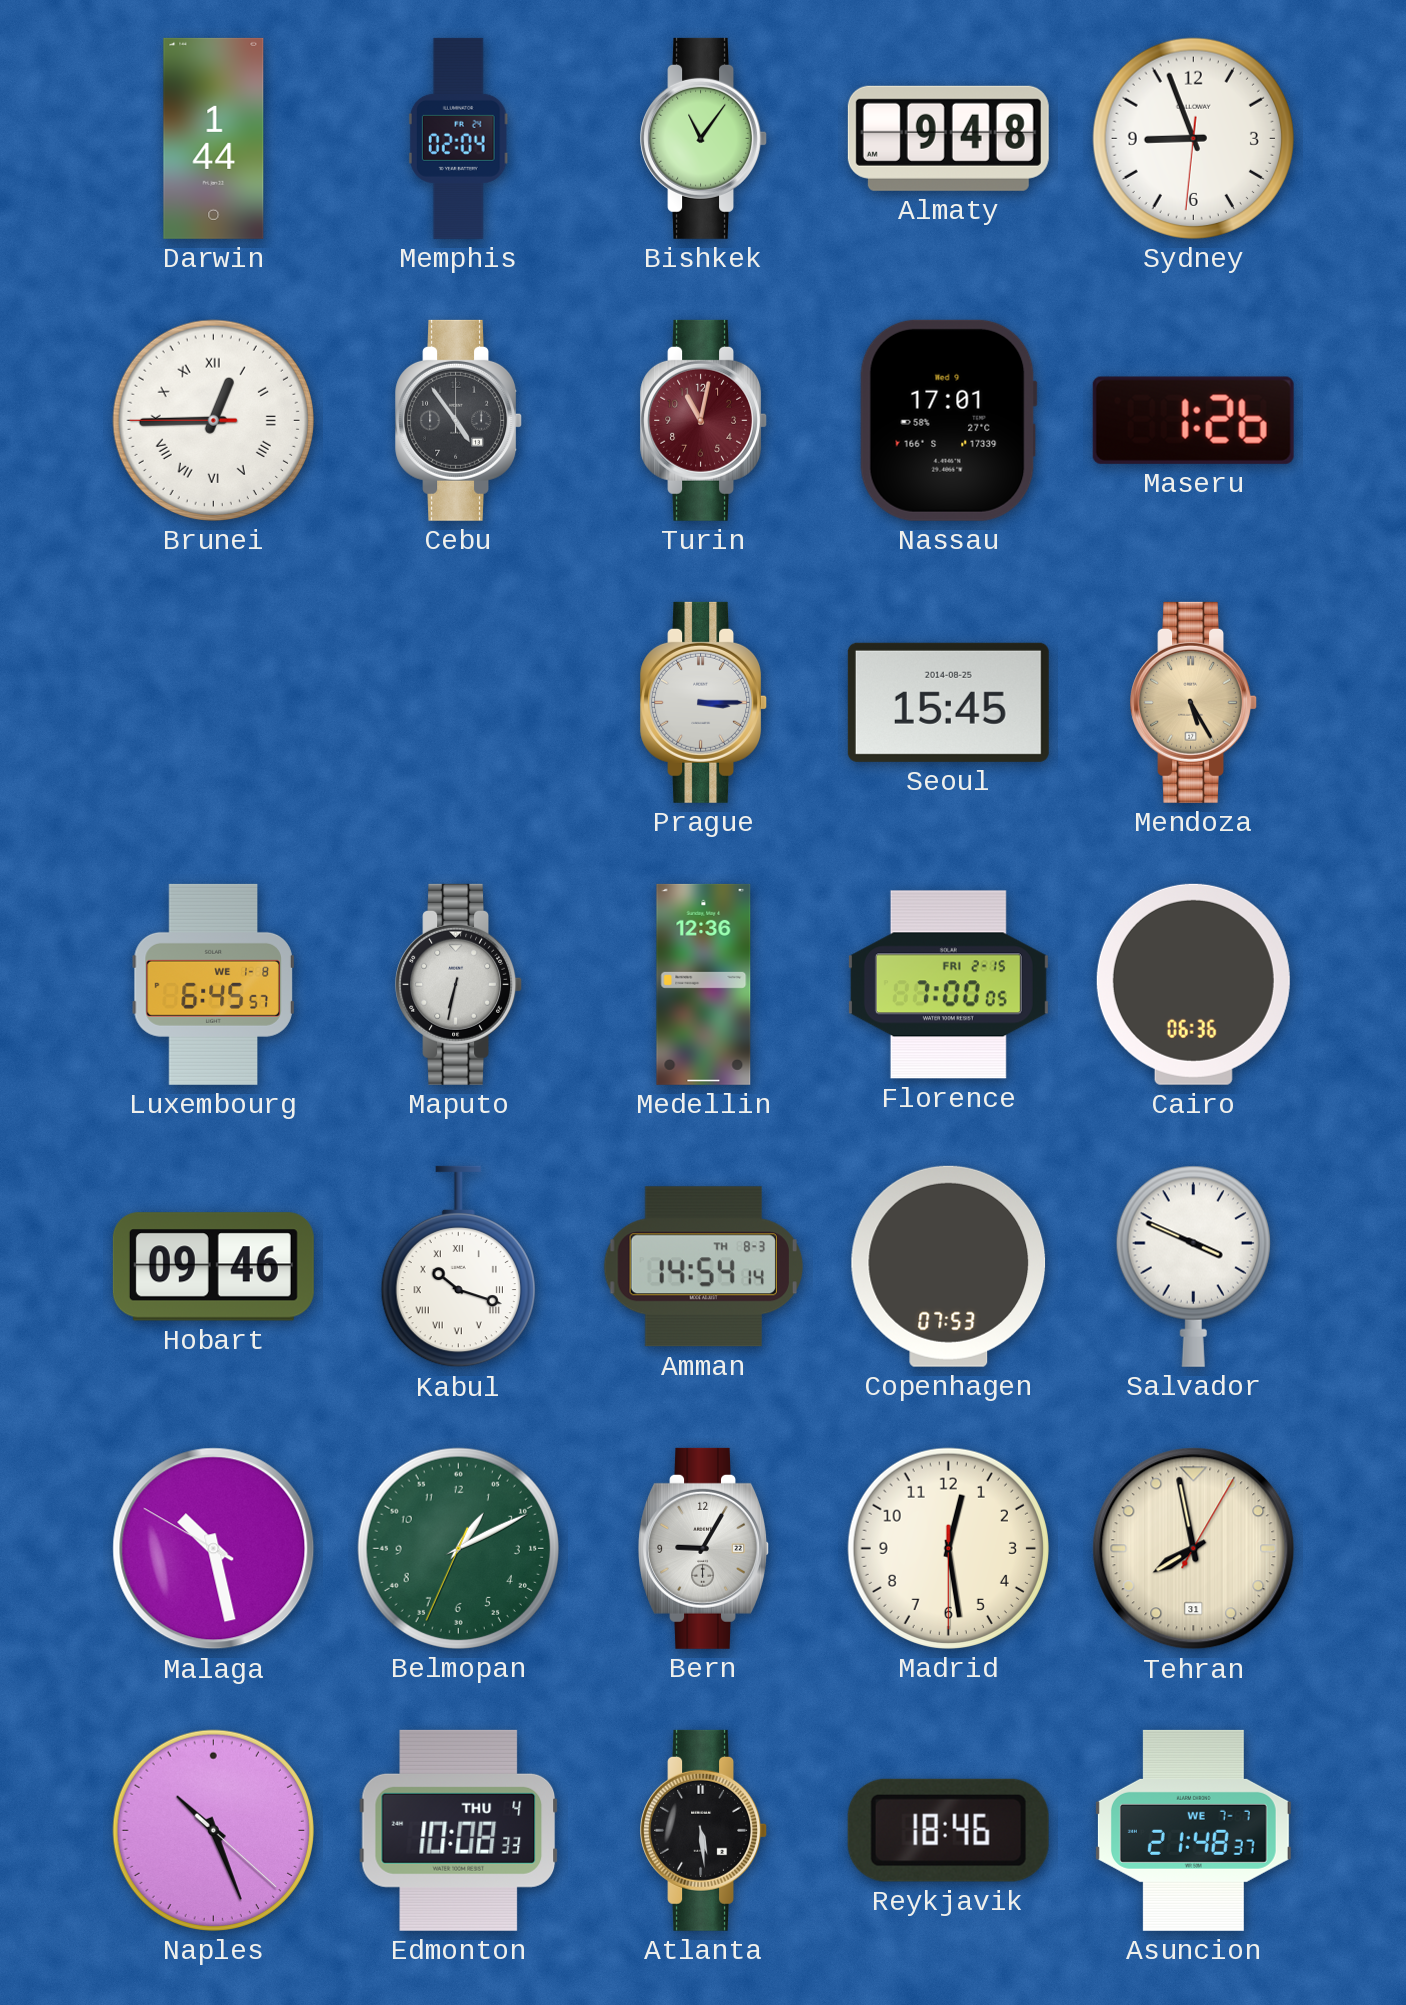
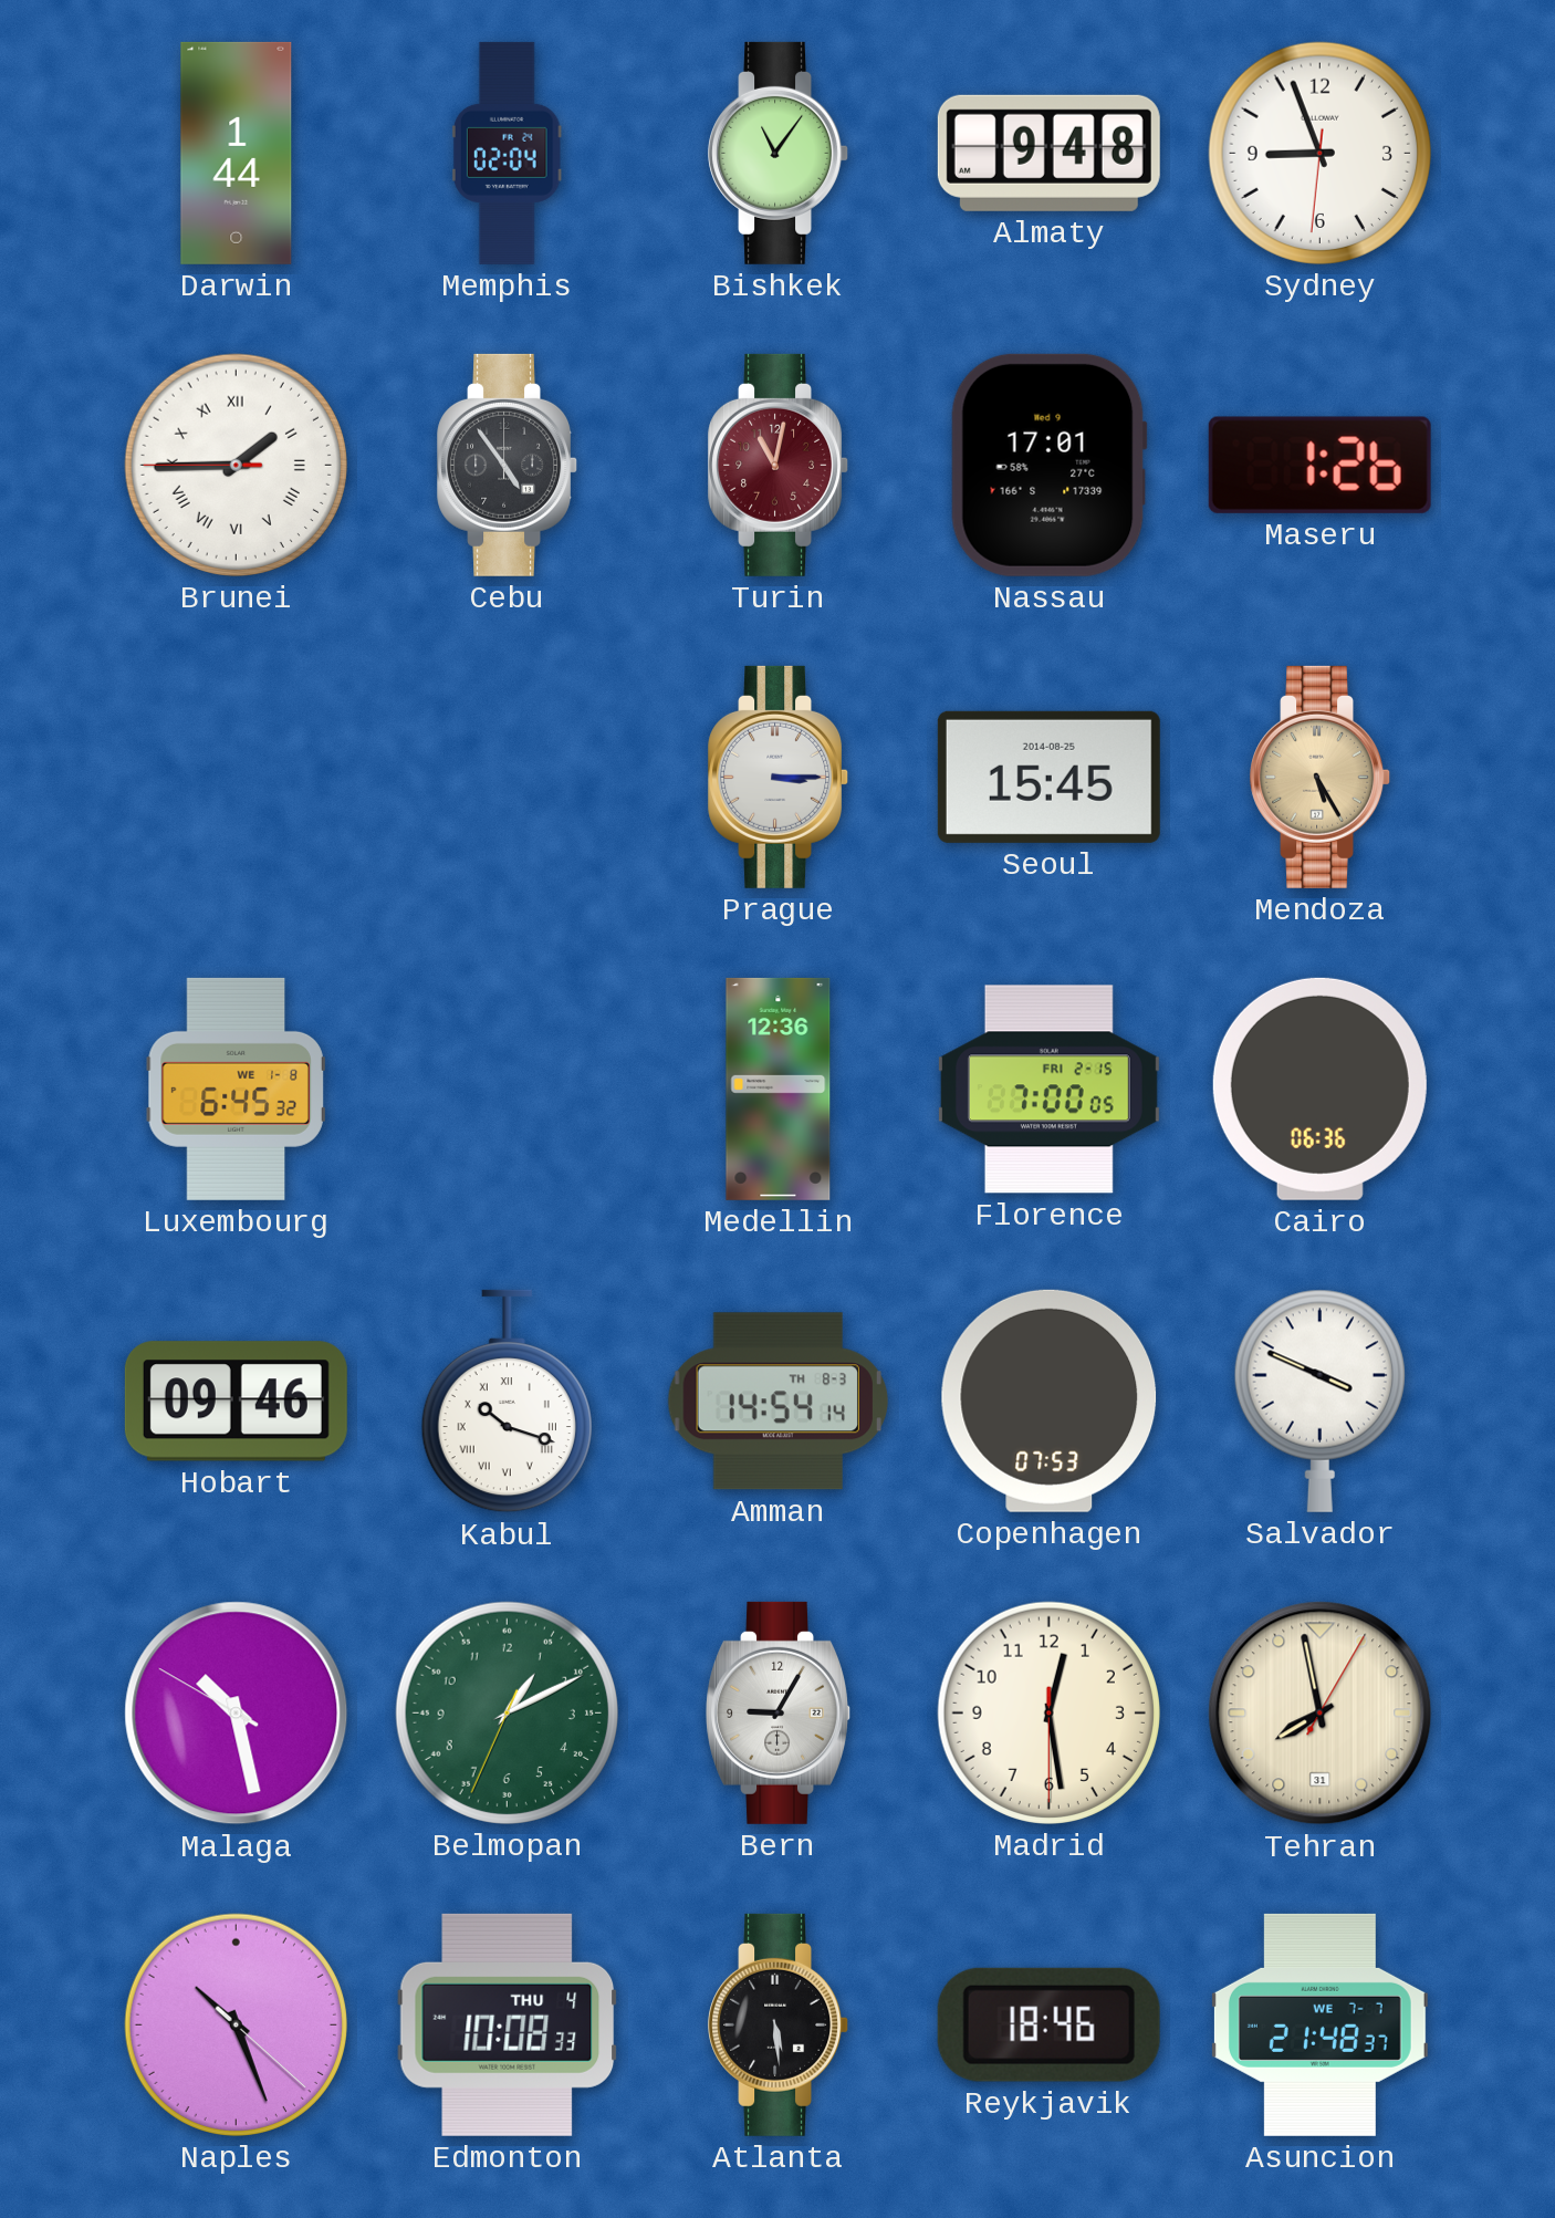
Brunei: 12:44 -> 1:44 (236, 465)
Luxembourg: 6:45:57 -> 6:45:32 (236, 1089)
Maputo: 6:32 -> none (459, 984)
